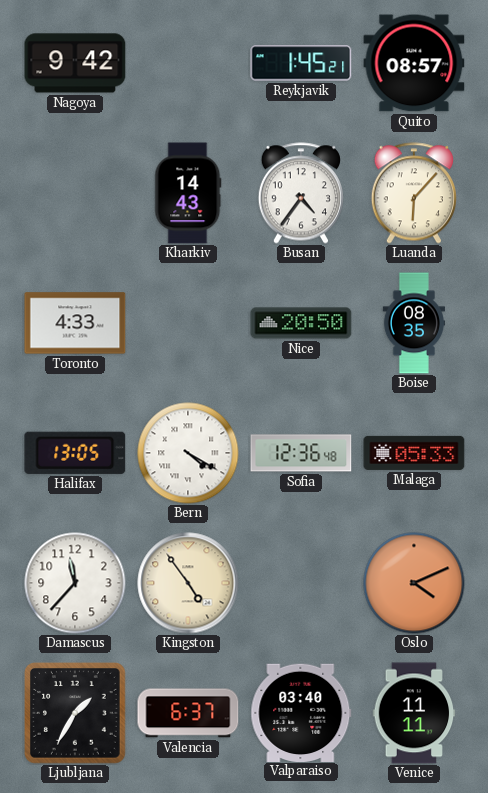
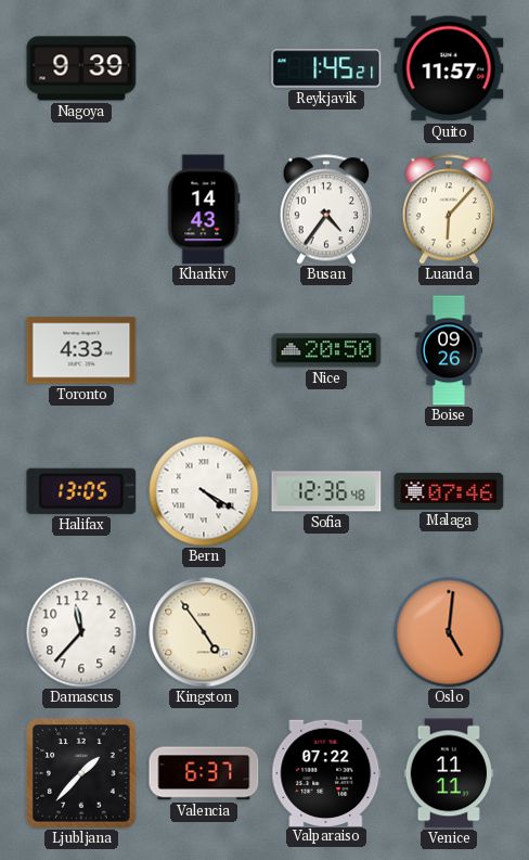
Nagoya: 9:42 -> 9:39 (81, 68)
Quito: 08:57 -> 11:57 (449, 68)
Boise: 08:35 -> 09:26 (448, 350)
Malaga: 05:33 -> 07:46 (449, 491)
Oslo: 4:11 -> 5:01 (449, 632)
Ljubljana: 1:35 -> 1:37 (82, 774)
Valparaiso: 03:40 -> 07:22 (326, 772)
